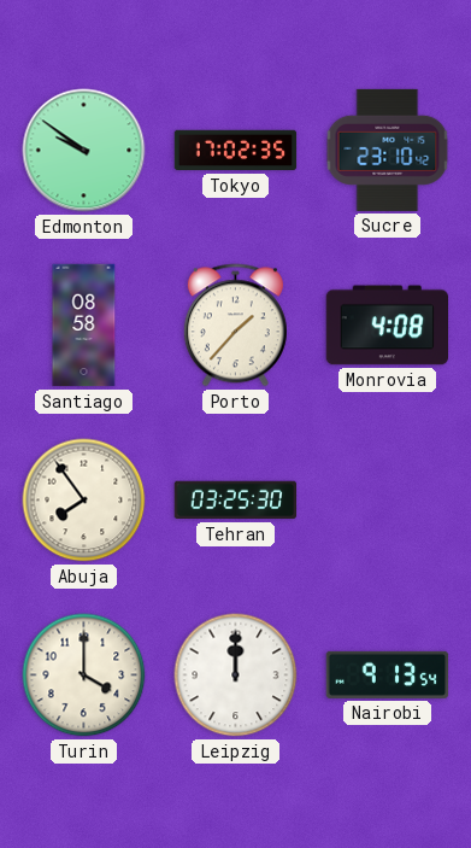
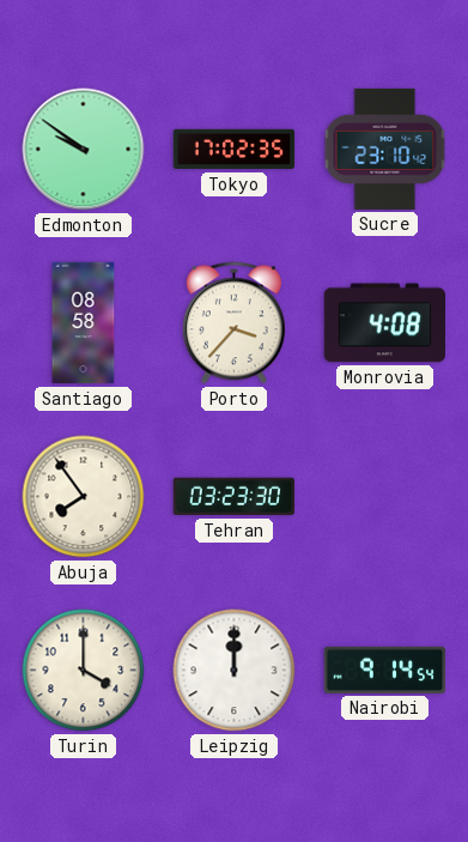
Porto: 1:37 -> 3:37 (233, 323)
Tehran: 03:25 -> 03:23 (235, 497)
Nairobi: 9:13 -> 9:14 (385, 670)
